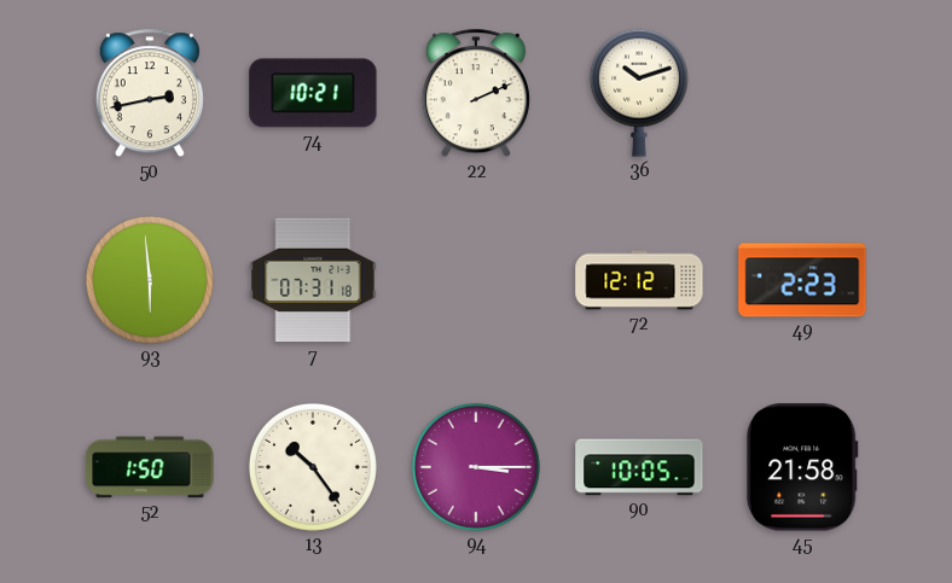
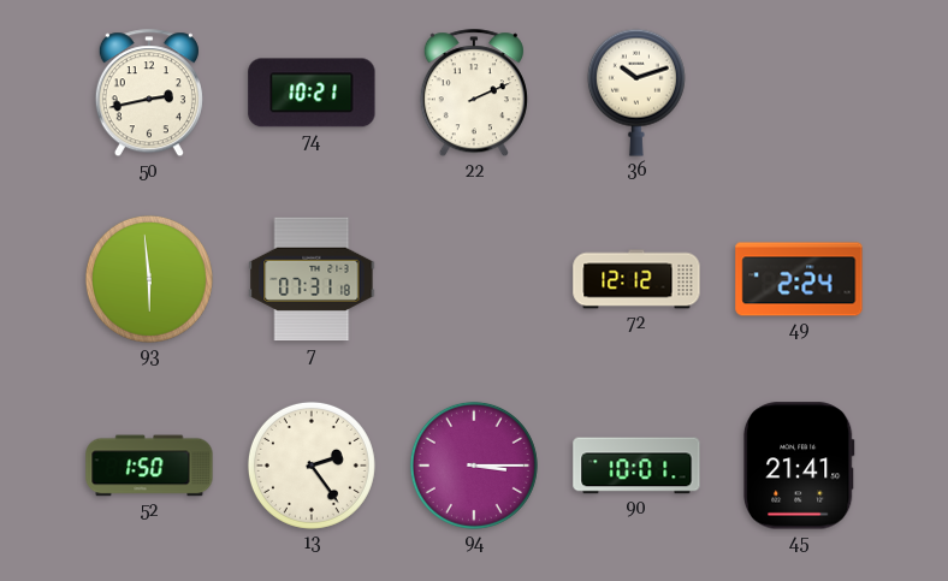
49: 2:23 -> 2:24 (799, 279)
13: 10:24 -> 2:24 (312, 466)
90: 10:05 -> 10:01 (636, 466)
45: 21:58 -> 21:41 (799, 466)
